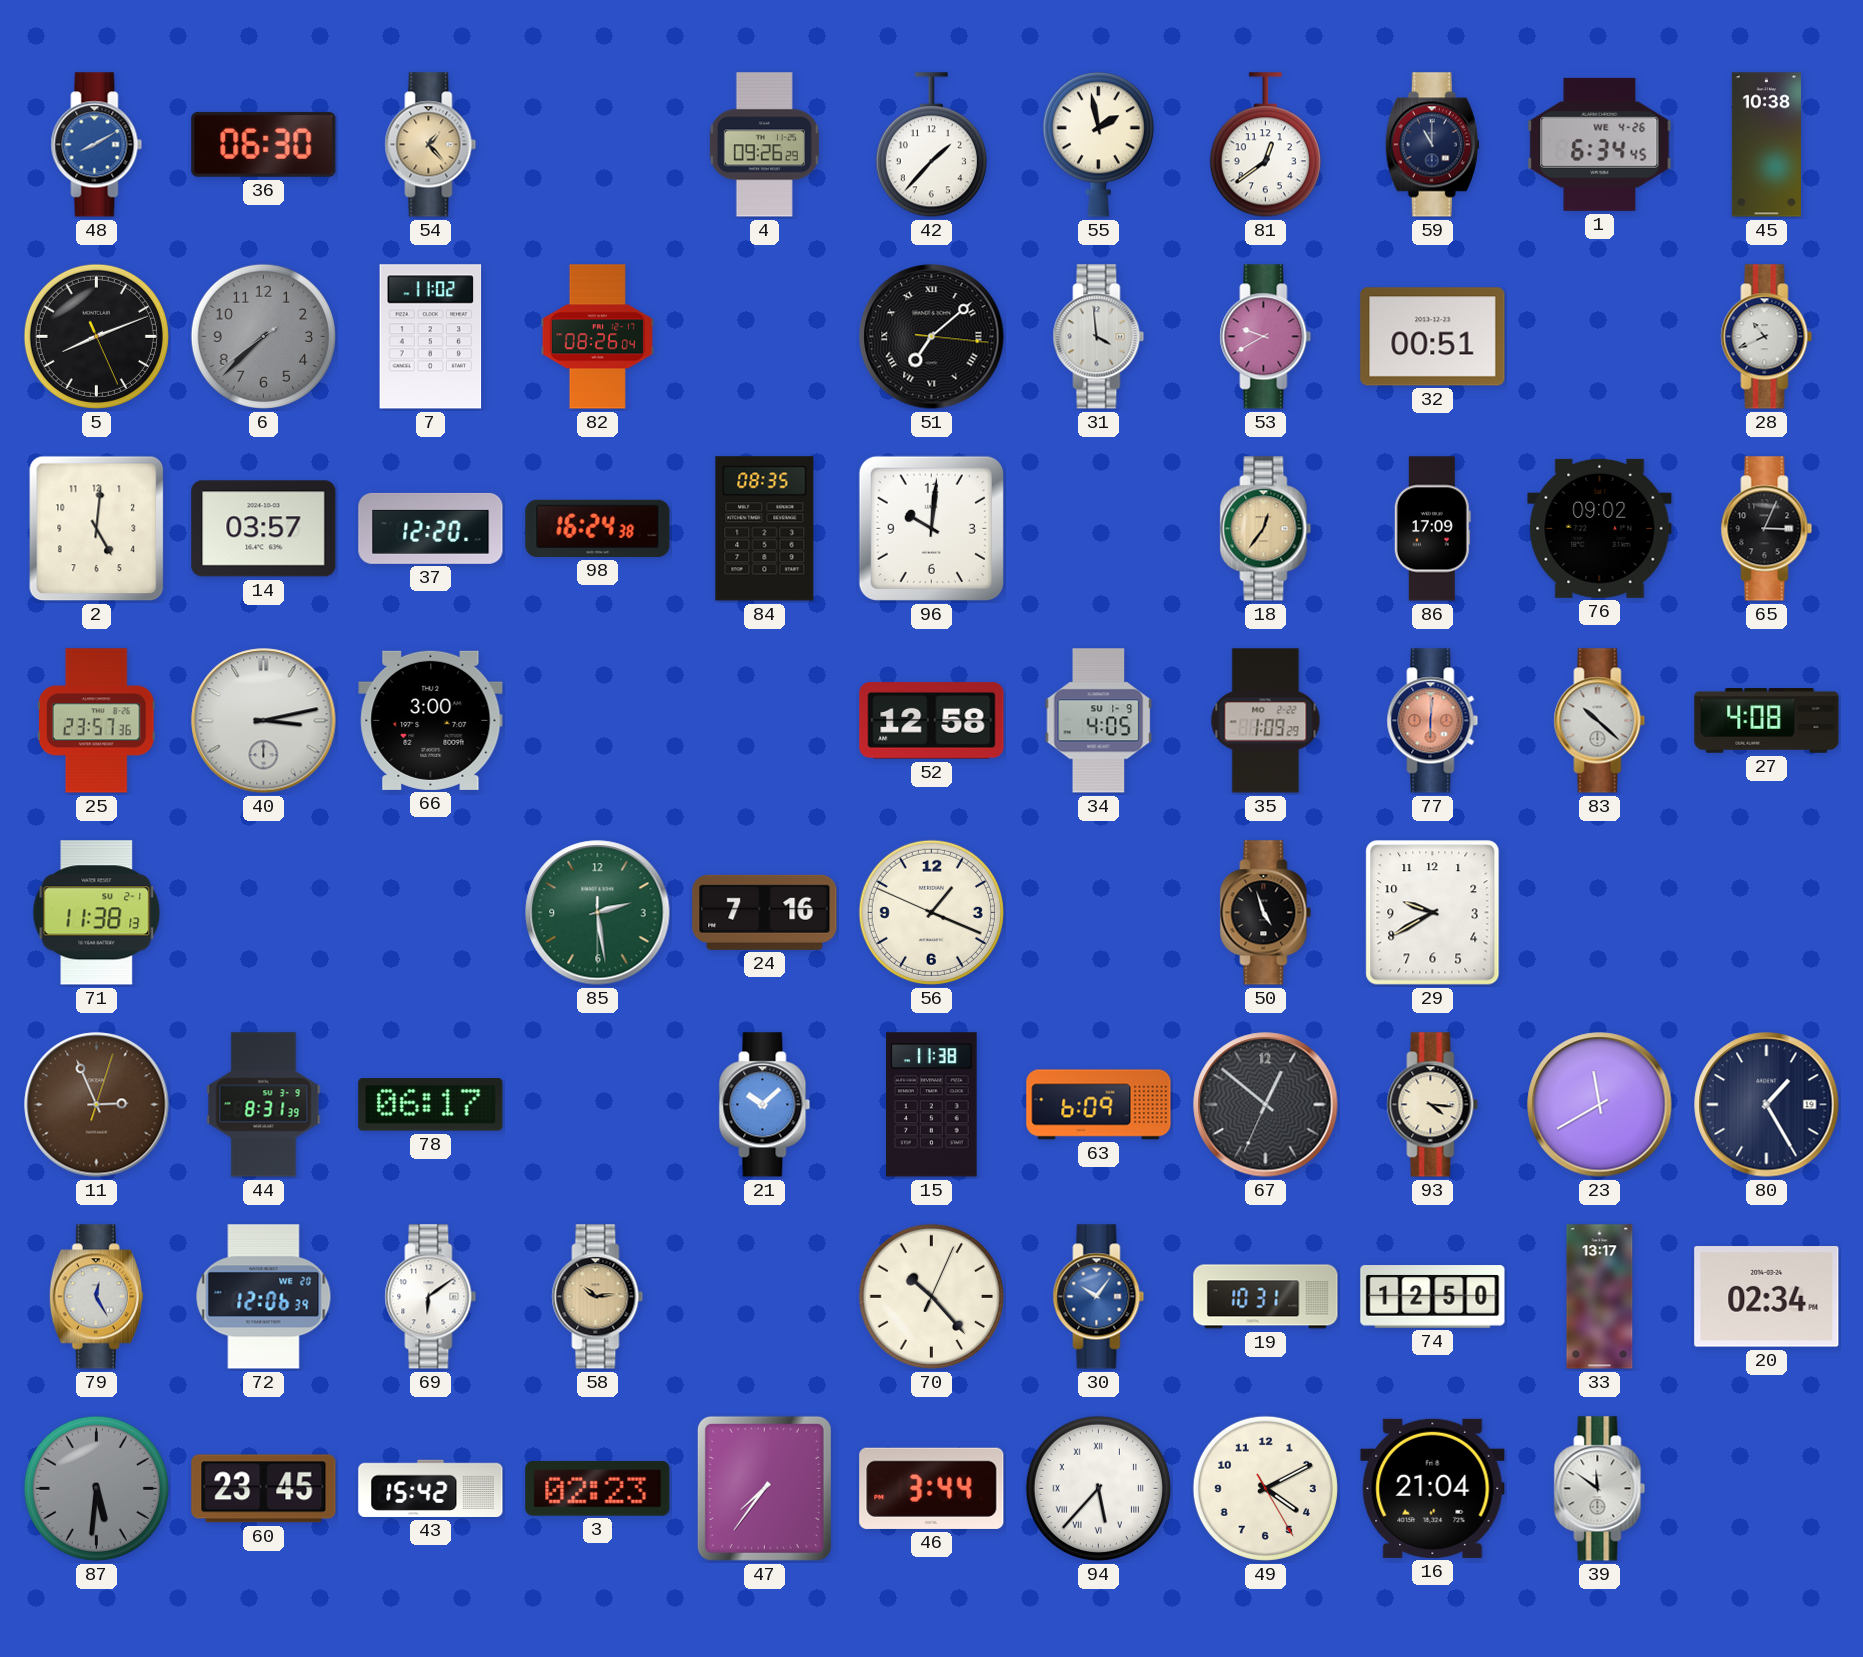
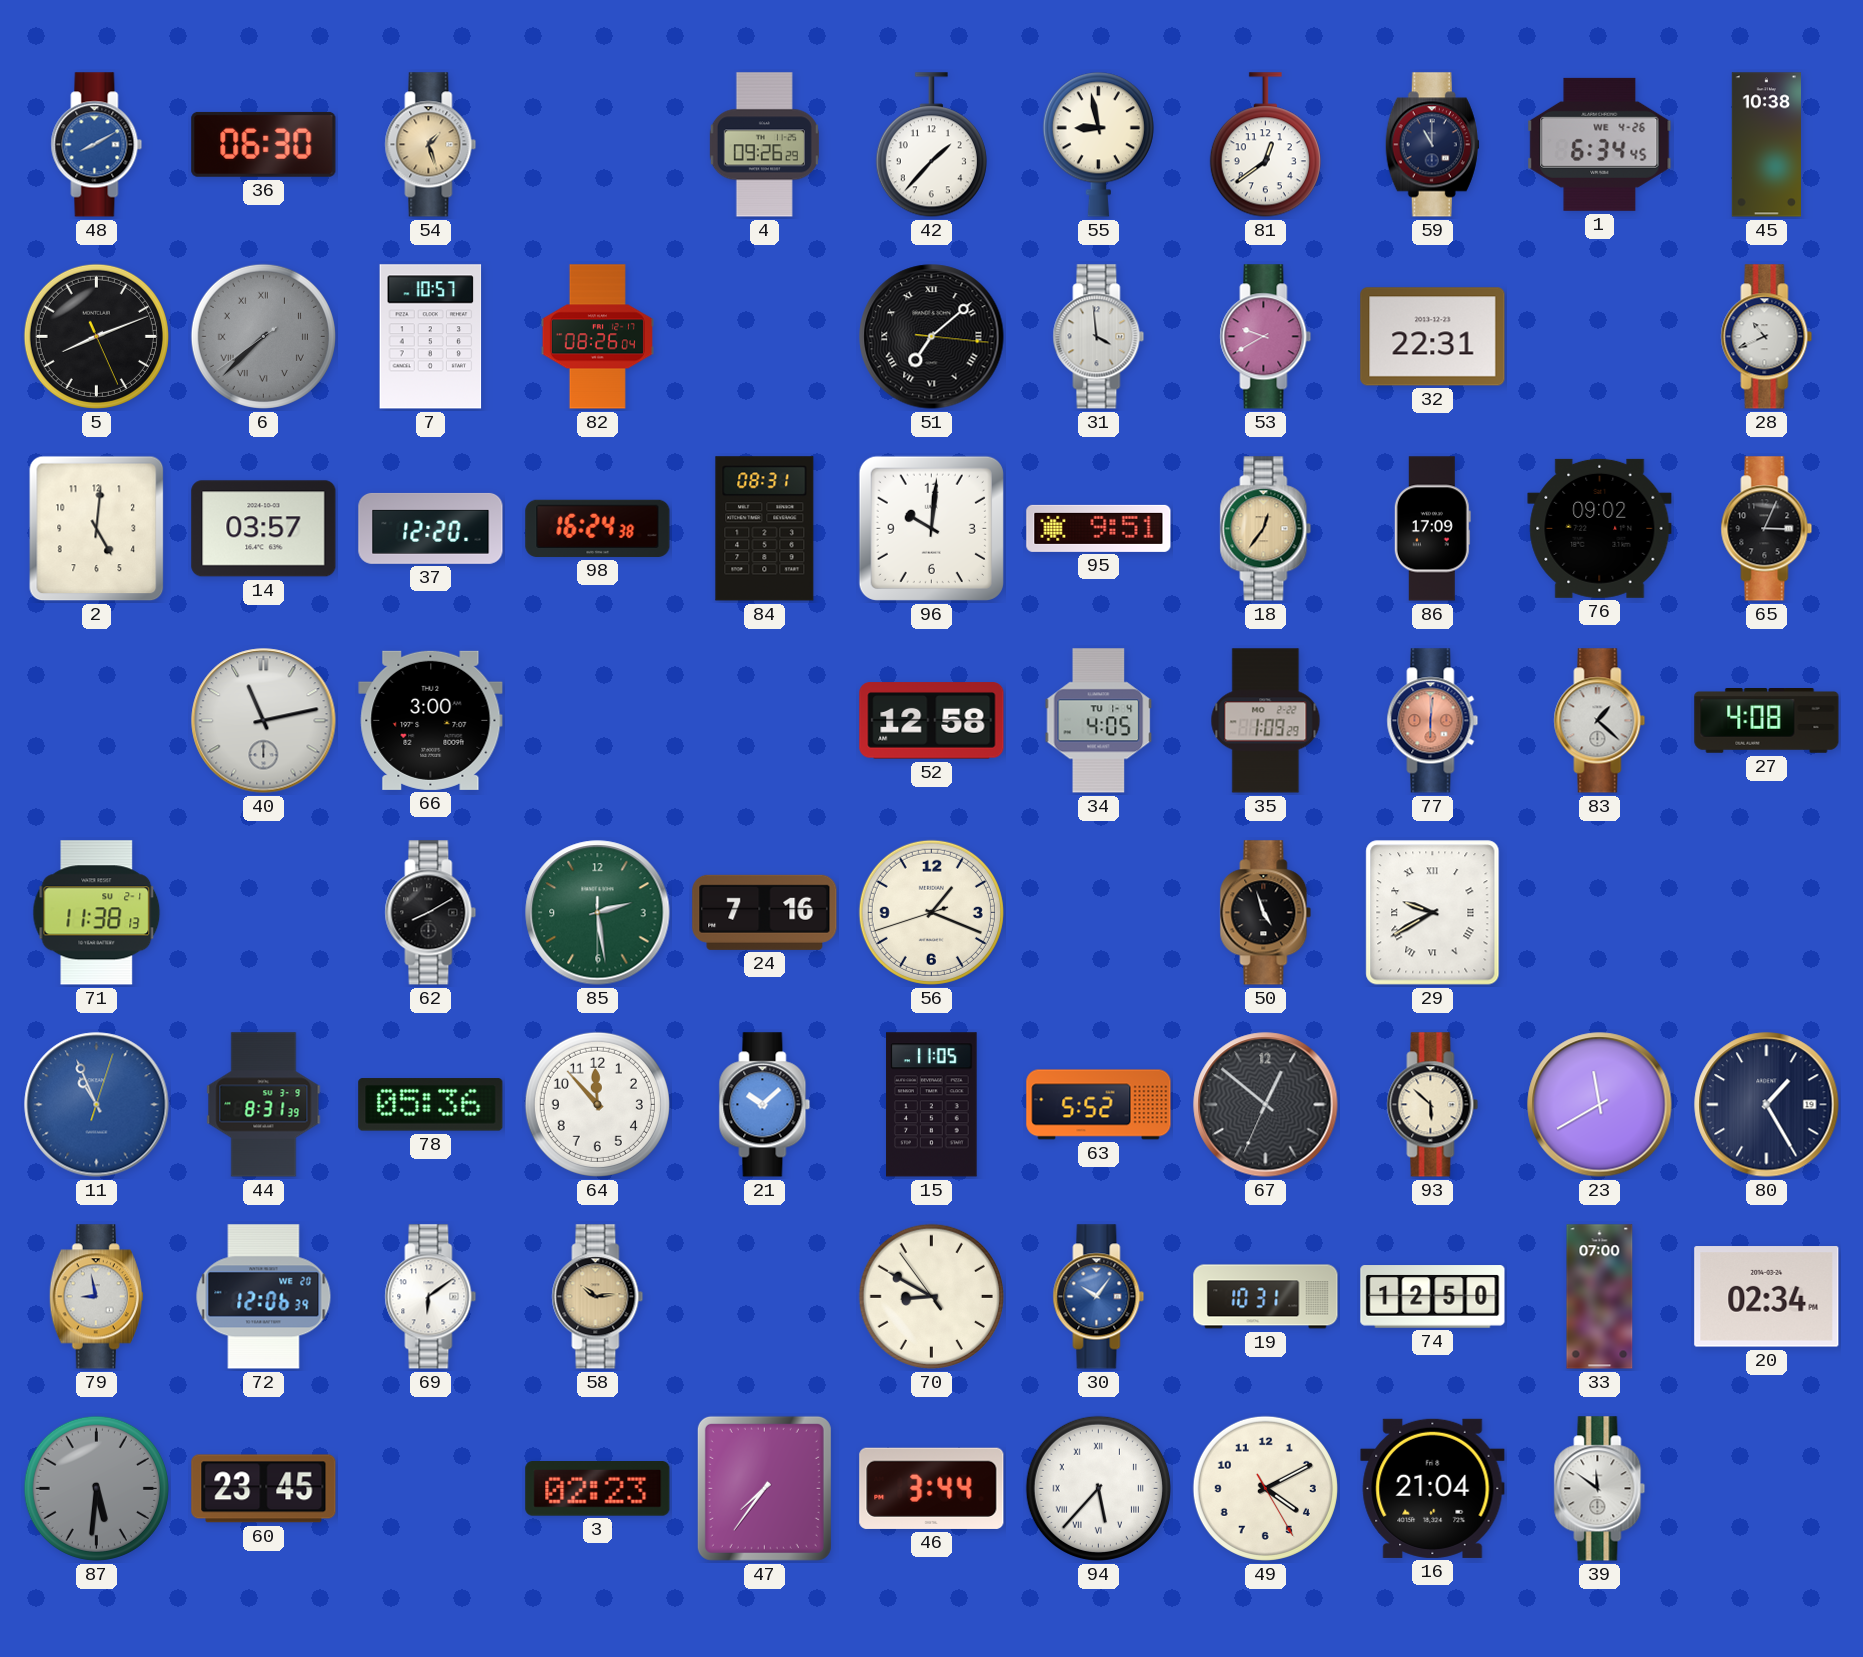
54: 1:23 -> 1:27 (431, 145)
55: 1:58 -> 8:58 (1098, 144)
6 numerals: Arabic -> Roman (263, 336)
7: 11:02 -> 10:57 (431, 337)
32: 00:51 -> 22:31 (1433, 337)
84: 08:35 -> 08:31 (765, 529)
95: none -> 9:51 (1099, 528)
25: 23:57 -> none (96, 721)
40: 3:13 -> 11:13 (264, 721)
34 date: SU 1-9 -> TU 1-4 (1099, 721)
83: 10:22 -> 1:22 (1600, 721)
62: none -> 8:10 (431, 913)
56: 1:18:49 -> 1:18:42 (931, 912)
29 numerals: Arabic -> Roman (1433, 913)
11: 2:56 -> 10:56 (97, 1105)
11 dial: brown -> blue (97, 1105)
78: 06:17 -> 05:36 (431, 1105)
64: none -> 11:53 (597, 1104)
15: 11:38 -> 11:05 (932, 1105)
63: 6:09 -> 5:52 (1099, 1105)
93: 4:16 -> 5:52 (1433, 1105)
79: 12:25 -> 8:58 (96, 1297)
70: 10:23 -> 8:49 (931, 1296)
33: 13:17 -> 07:00 (1600, 1297)
43: 15:42 -> none (431, 1488)
